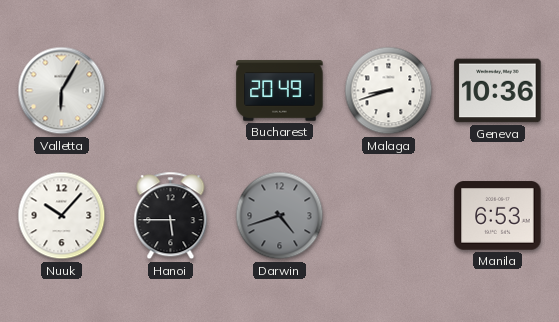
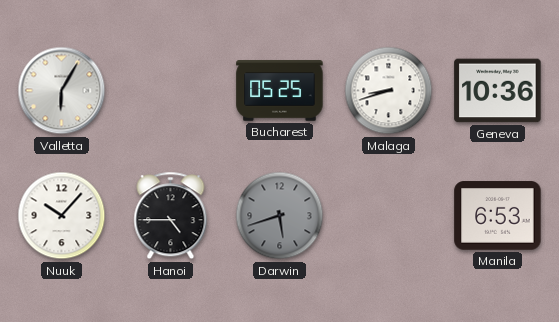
Bucharest: 20:49 -> 05:25 (280, 91)
Hanoi: 5:45 -> 4:45 (171, 216)
Darwin: 4:42 -> 5:42 (280, 216)
